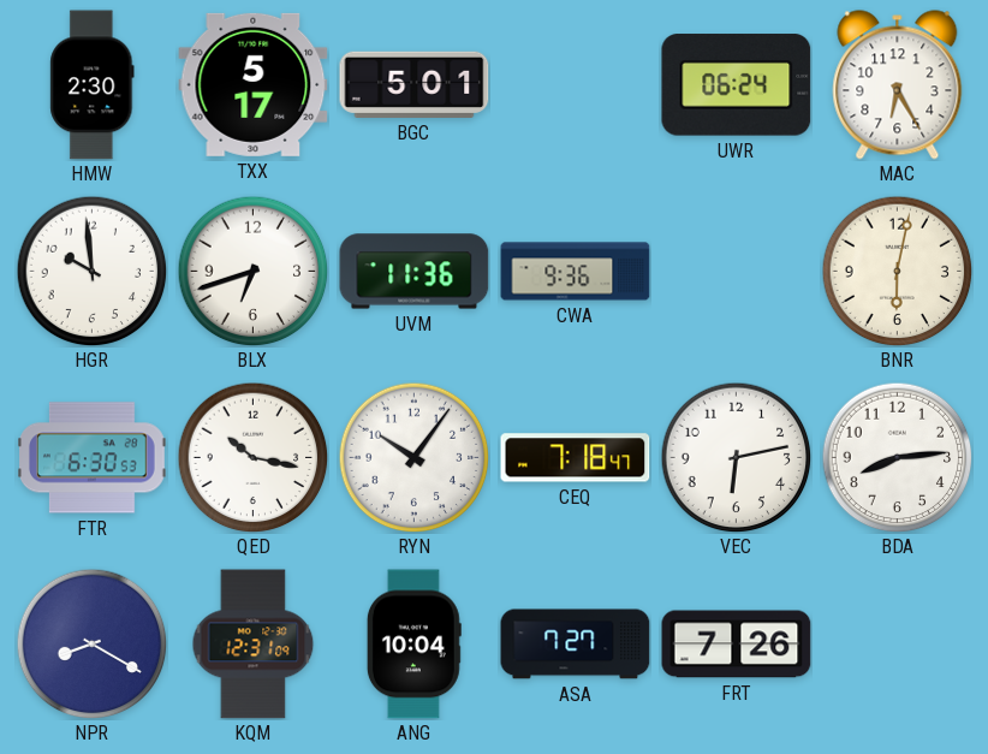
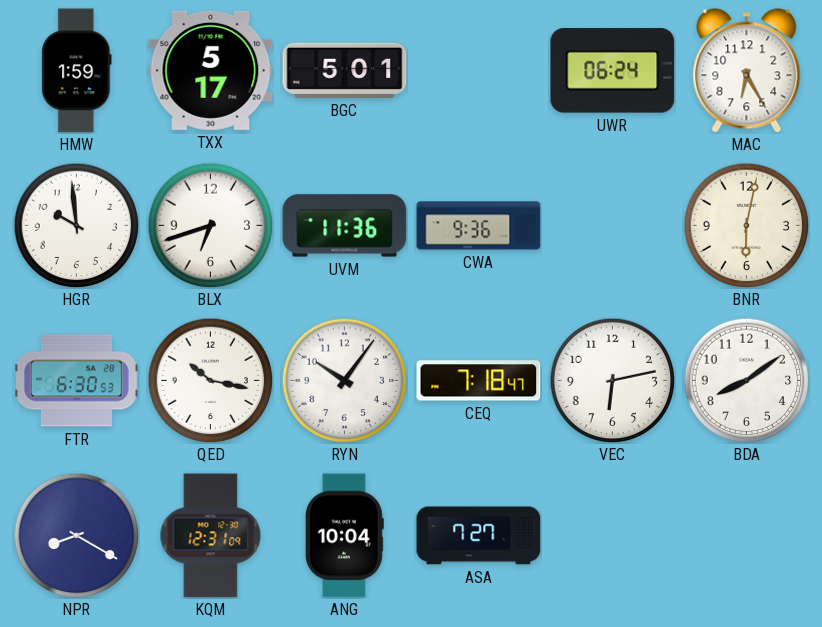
HMW: 2:30 -> 1:59 (77, 71)
BDA: 8:14 -> 8:09 (746, 380)
FRT: 7:26 -> none (737, 645)
